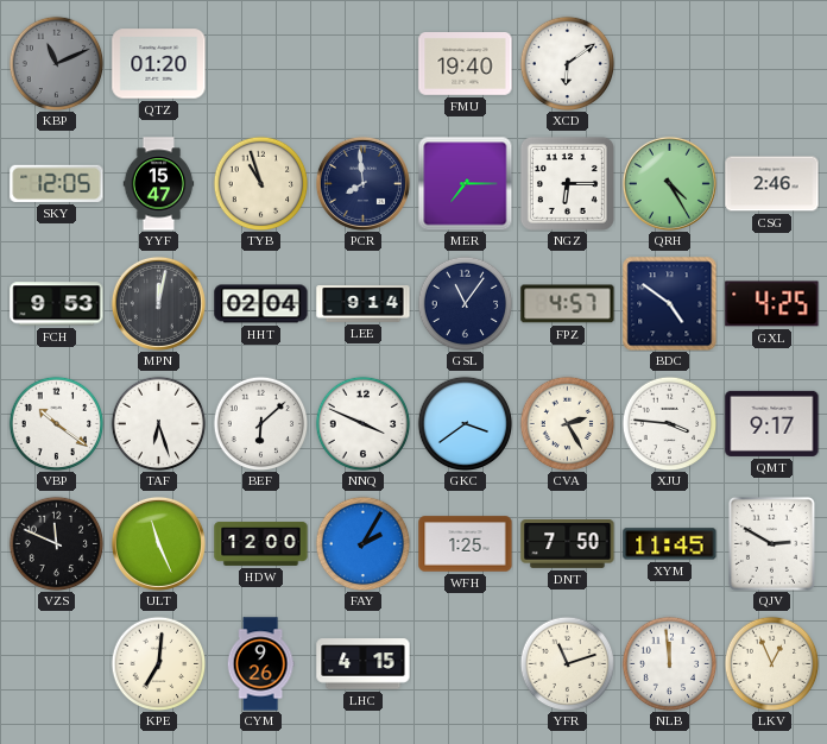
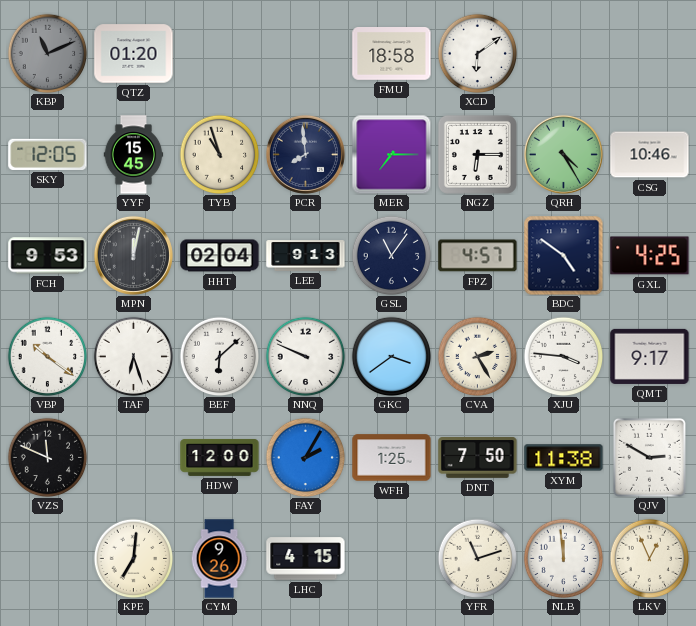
FMU: 19:40 -> 18:58 (392, 54)
YYF: 15:47 -> 15:45 (134, 155)
CSG: 2:46 -> 10:46 (650, 155)
LEE: 9:14 -> 9:13 (306, 256)
NNQ: 3:49 -> 9:49 (305, 356)
ULT: 11:26 -> none (158, 543)
XYM: 11:45 -> 11:38 (564, 458)
